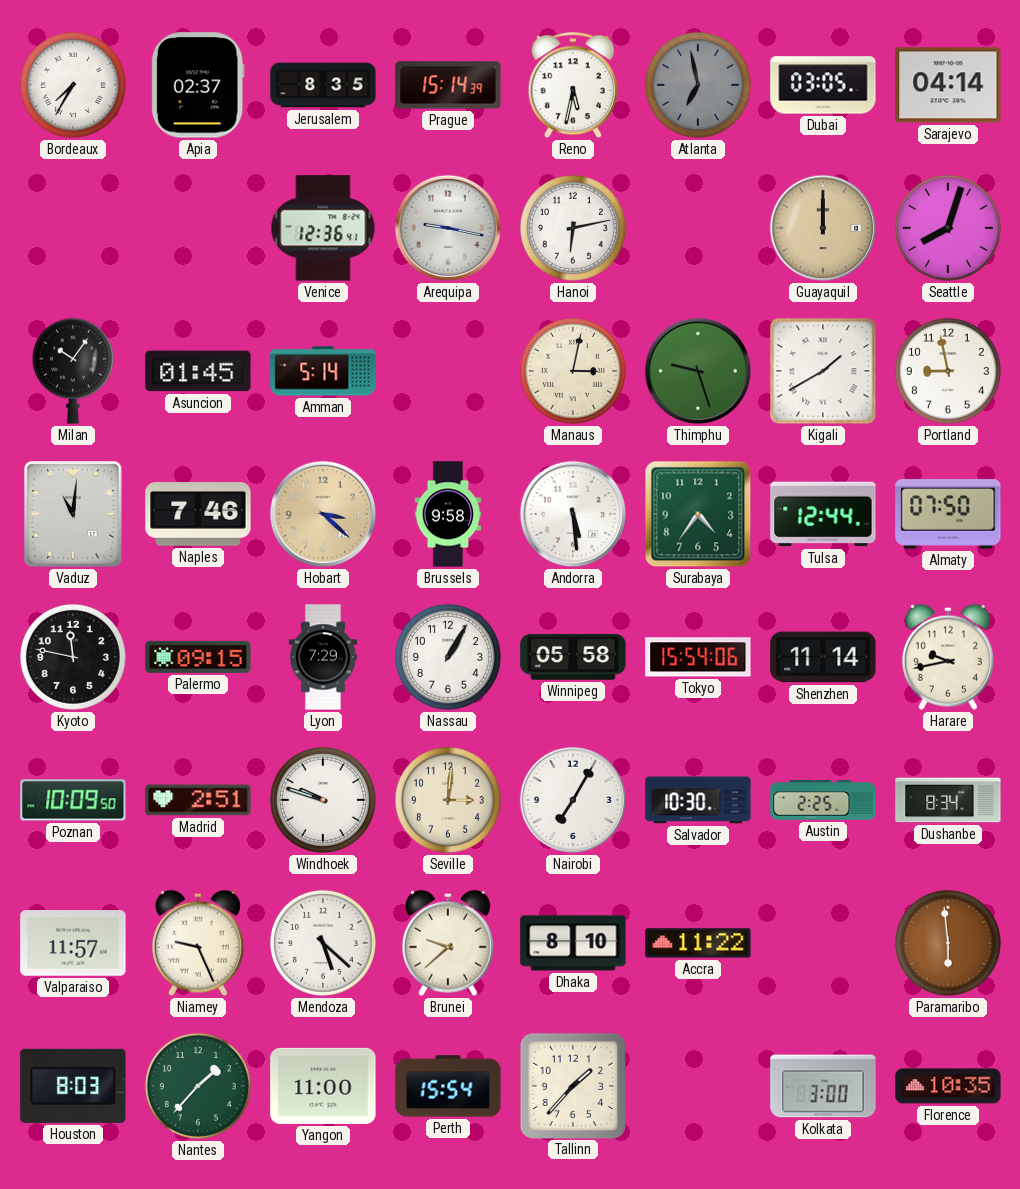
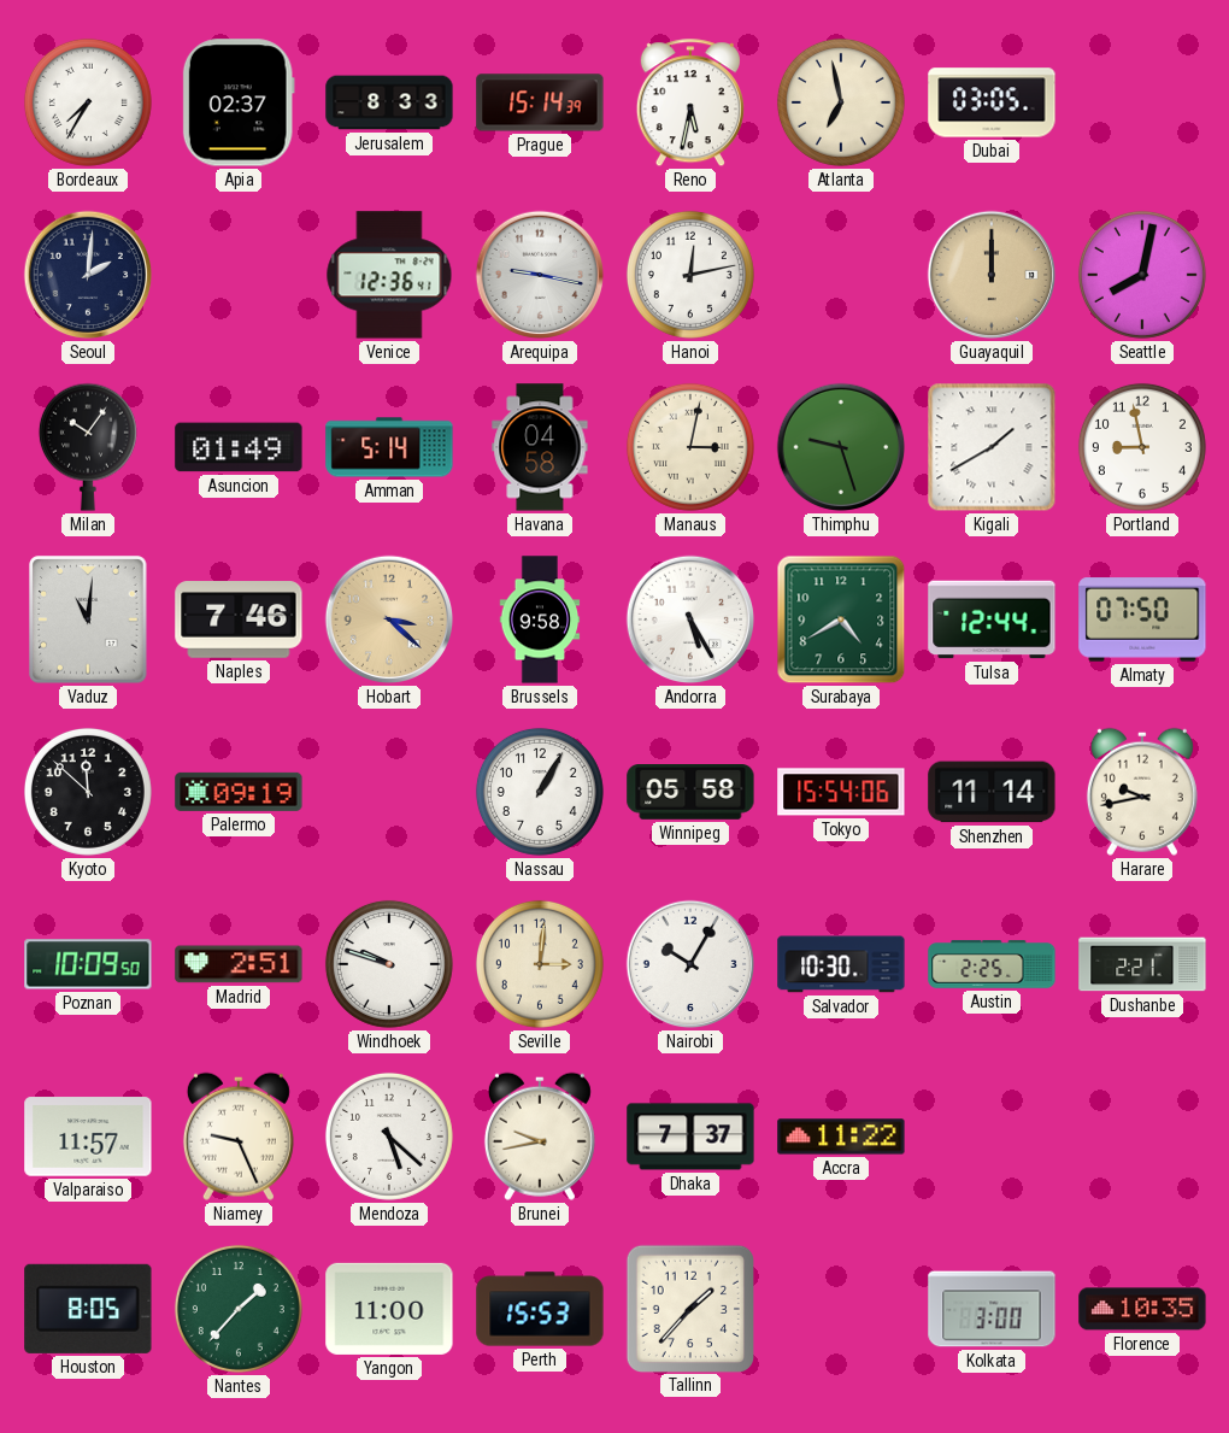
Jerusalem: 8:35 -> 8:33 (389, 102)
Atlanta dial: grey -> cream (841, 102)
Sarajevo: 04:14 -> none (948, 85)
Seoul: none -> 2:01 (88, 275)
Hanoi: 6:13 -> 12:13 (690, 275)
Seattle: 8:03 -> 8:02 (1142, 275)
Asuncion: 01:45 -> 01:49 (239, 447)
Havana: none -> 04:58 (540, 447)
Andorra: 5:29 -> 5:25 (690, 619)
Surabaya: 4:36 -> 4:40 (841, 619)
Kyoto: 11:47 -> 11:52 (88, 792)
Palermo: 09:15 -> 09:19 (239, 792)
Lyon: 7:29 -> none (323, 657)
Nairobi: 7:05 -> 10:05 (690, 964)
Dushanbe: 8:34 -> 2:21 (1142, 964)
Brunei: 9:38 -> 9:43 (540, 1137)
Dhaka: 8:10 -> 7:37 (690, 1137)
Paramaribo: 5:59 -> none (948, 943)
Houston: 8:03 -> 8:05 (88, 1309)
Perth: 15:54 -> 15:53 (540, 1309)
